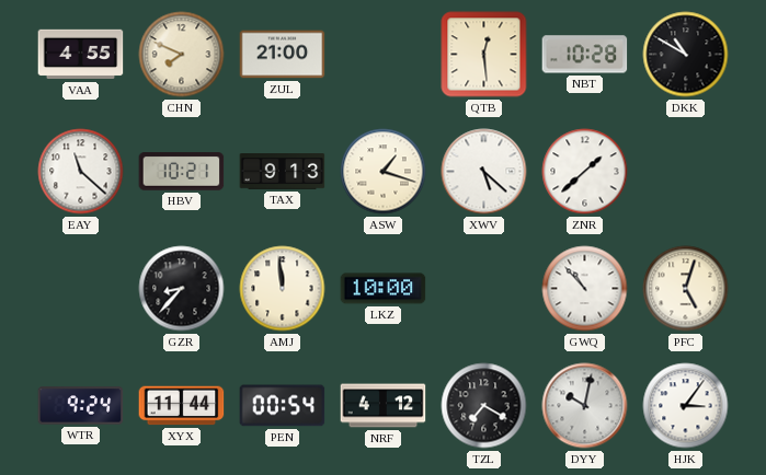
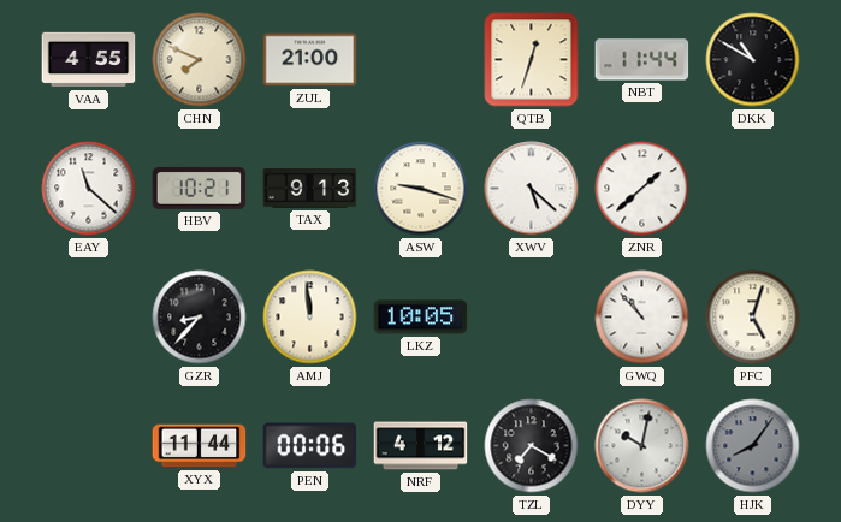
QTB: 12:29 -> 12:33 (532, 60)
NBT: 10:28 -> 11:44 (642, 60)
ASW: 1:18 -> 9:18 (421, 189)
LKZ: 10:00 -> 10:05 (421, 318)
WTR: 9:24 -> none (81, 406)
PEN: 00:54 -> 00:06 (310, 446)
HJK: 3:06 -> 8:06 (753, 446)
HJK dial: white -> grey (753, 446)
